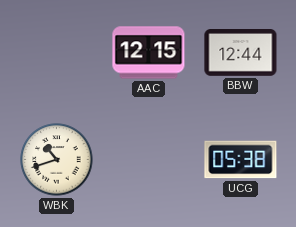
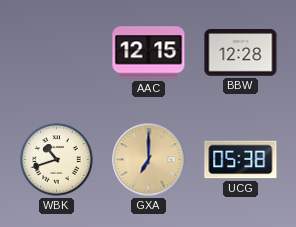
BBW: 12:44 -> 12:28 (241, 53)
GXA: none -> 7:00 (149, 160)
